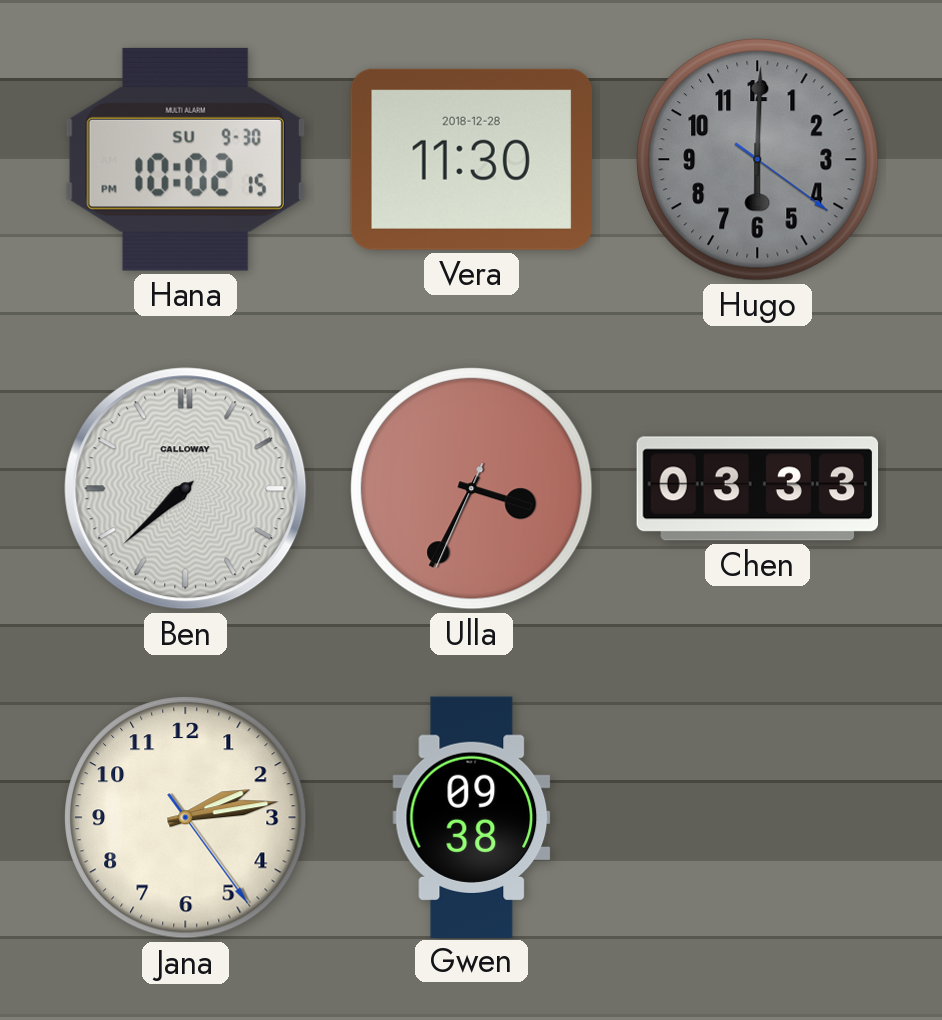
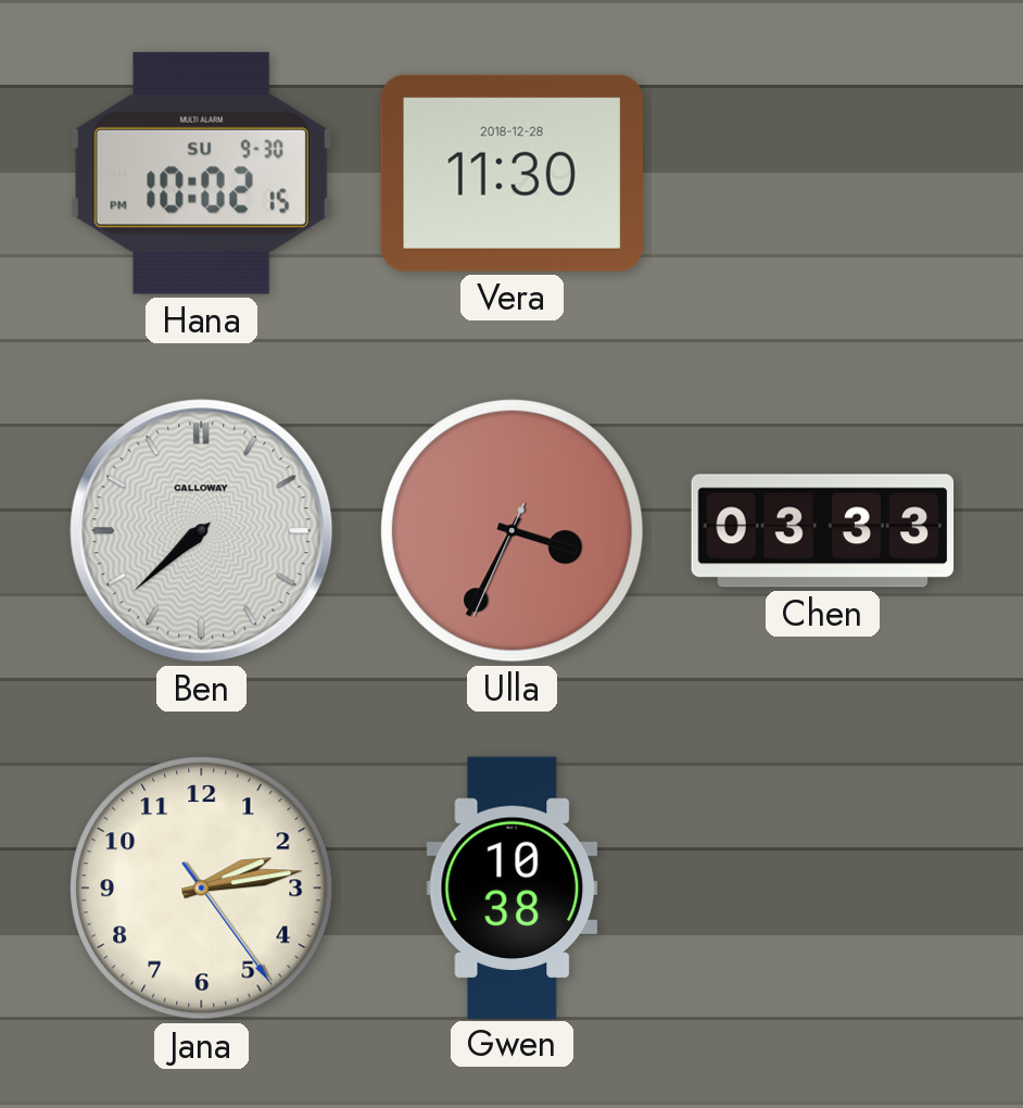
Hugo: 6:00 -> none (758, 160)
Gwen: 09:38 -> 10:38 (513, 887)
